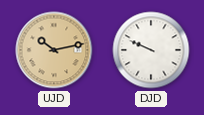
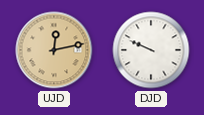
UJD: 10:13 -> 12:13 (54, 50)
